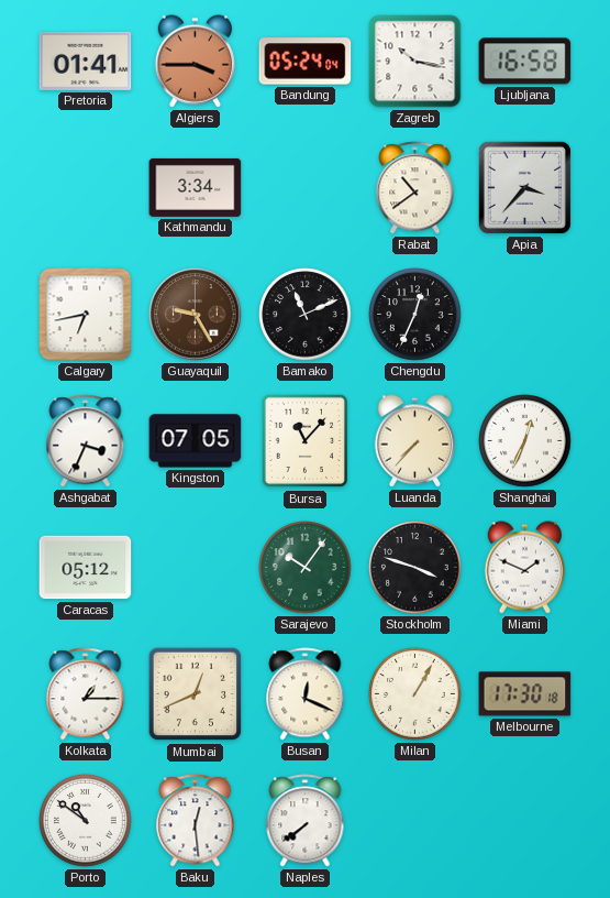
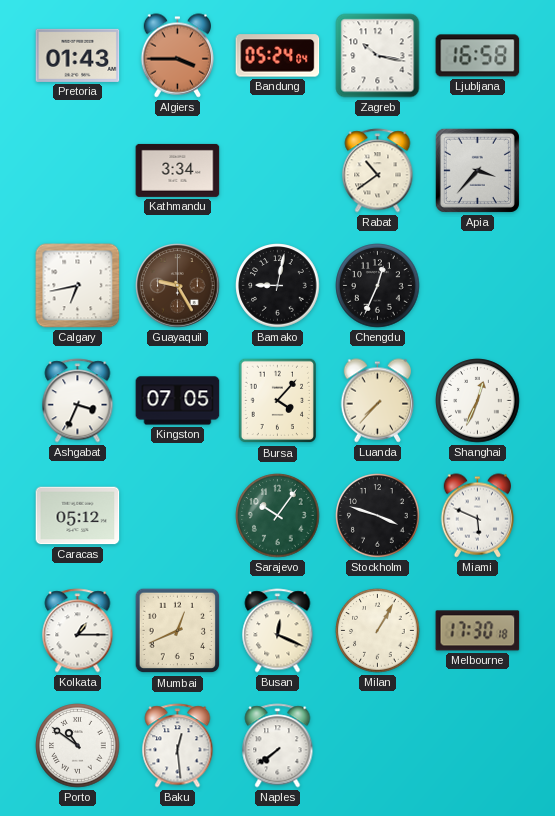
Pretoria: 01:41 -> 01:43 (78, 55)
Bamako: 11:11 -> 9:02 (278, 286)
Bursa: 11:07 -> 4:07 (277, 401)
Miami: 1:49 -> 5:49 (478, 516)
